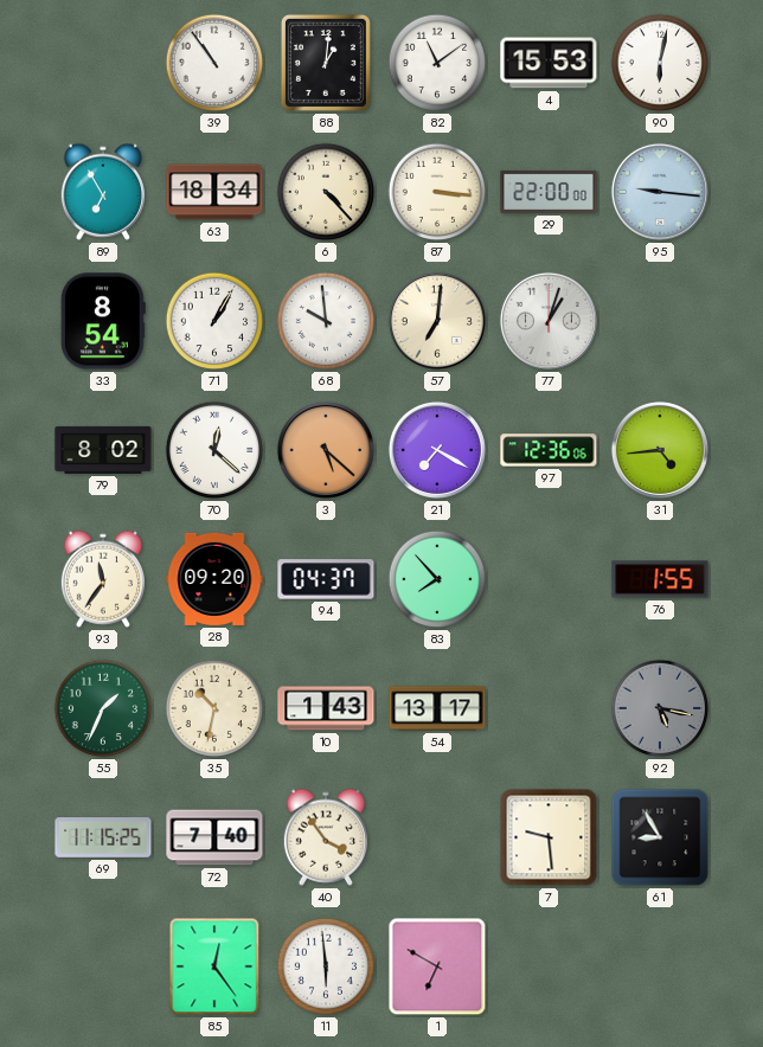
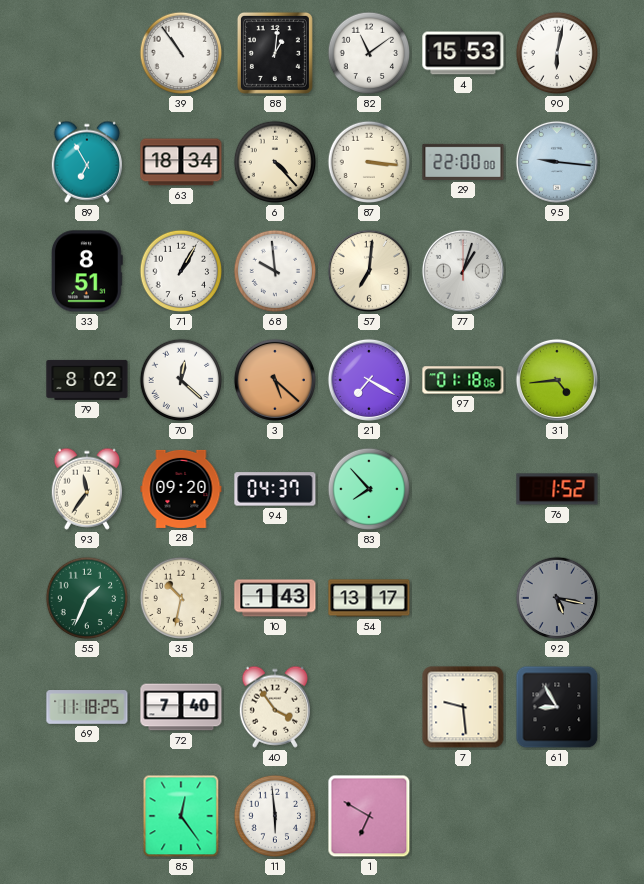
33: 8:54 -> 8:51 (87, 271)
97: 12:36 -> 01:18 (463, 380)
76: 1:55 -> 1:52 (557, 489)
69: 11:15 -> 11:18 (87, 707)
